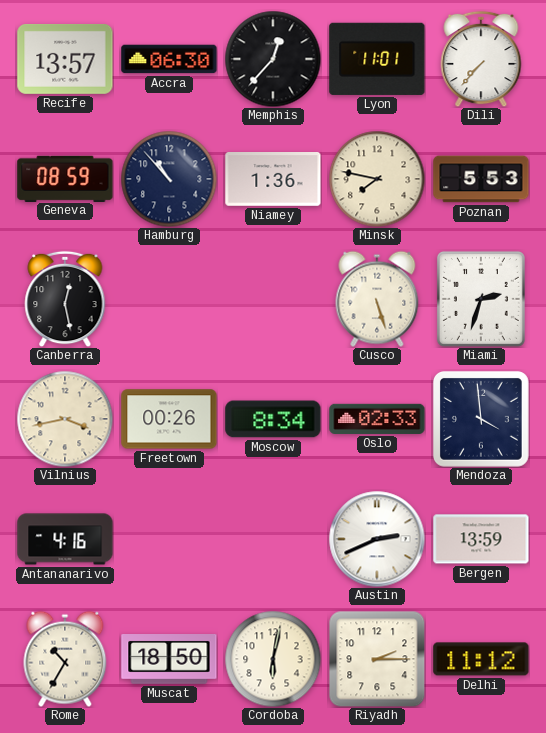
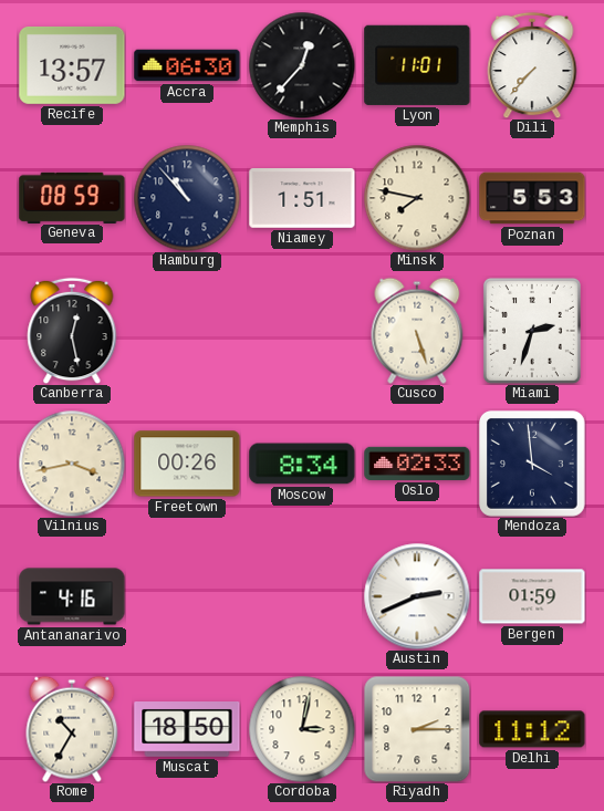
Niamey: 1:36 -> 1:51 (302, 199)
Bergen: 13:59 -> 01:59 (532, 596)
Cordoba: 6:02 -> 3:02 (302, 729)
